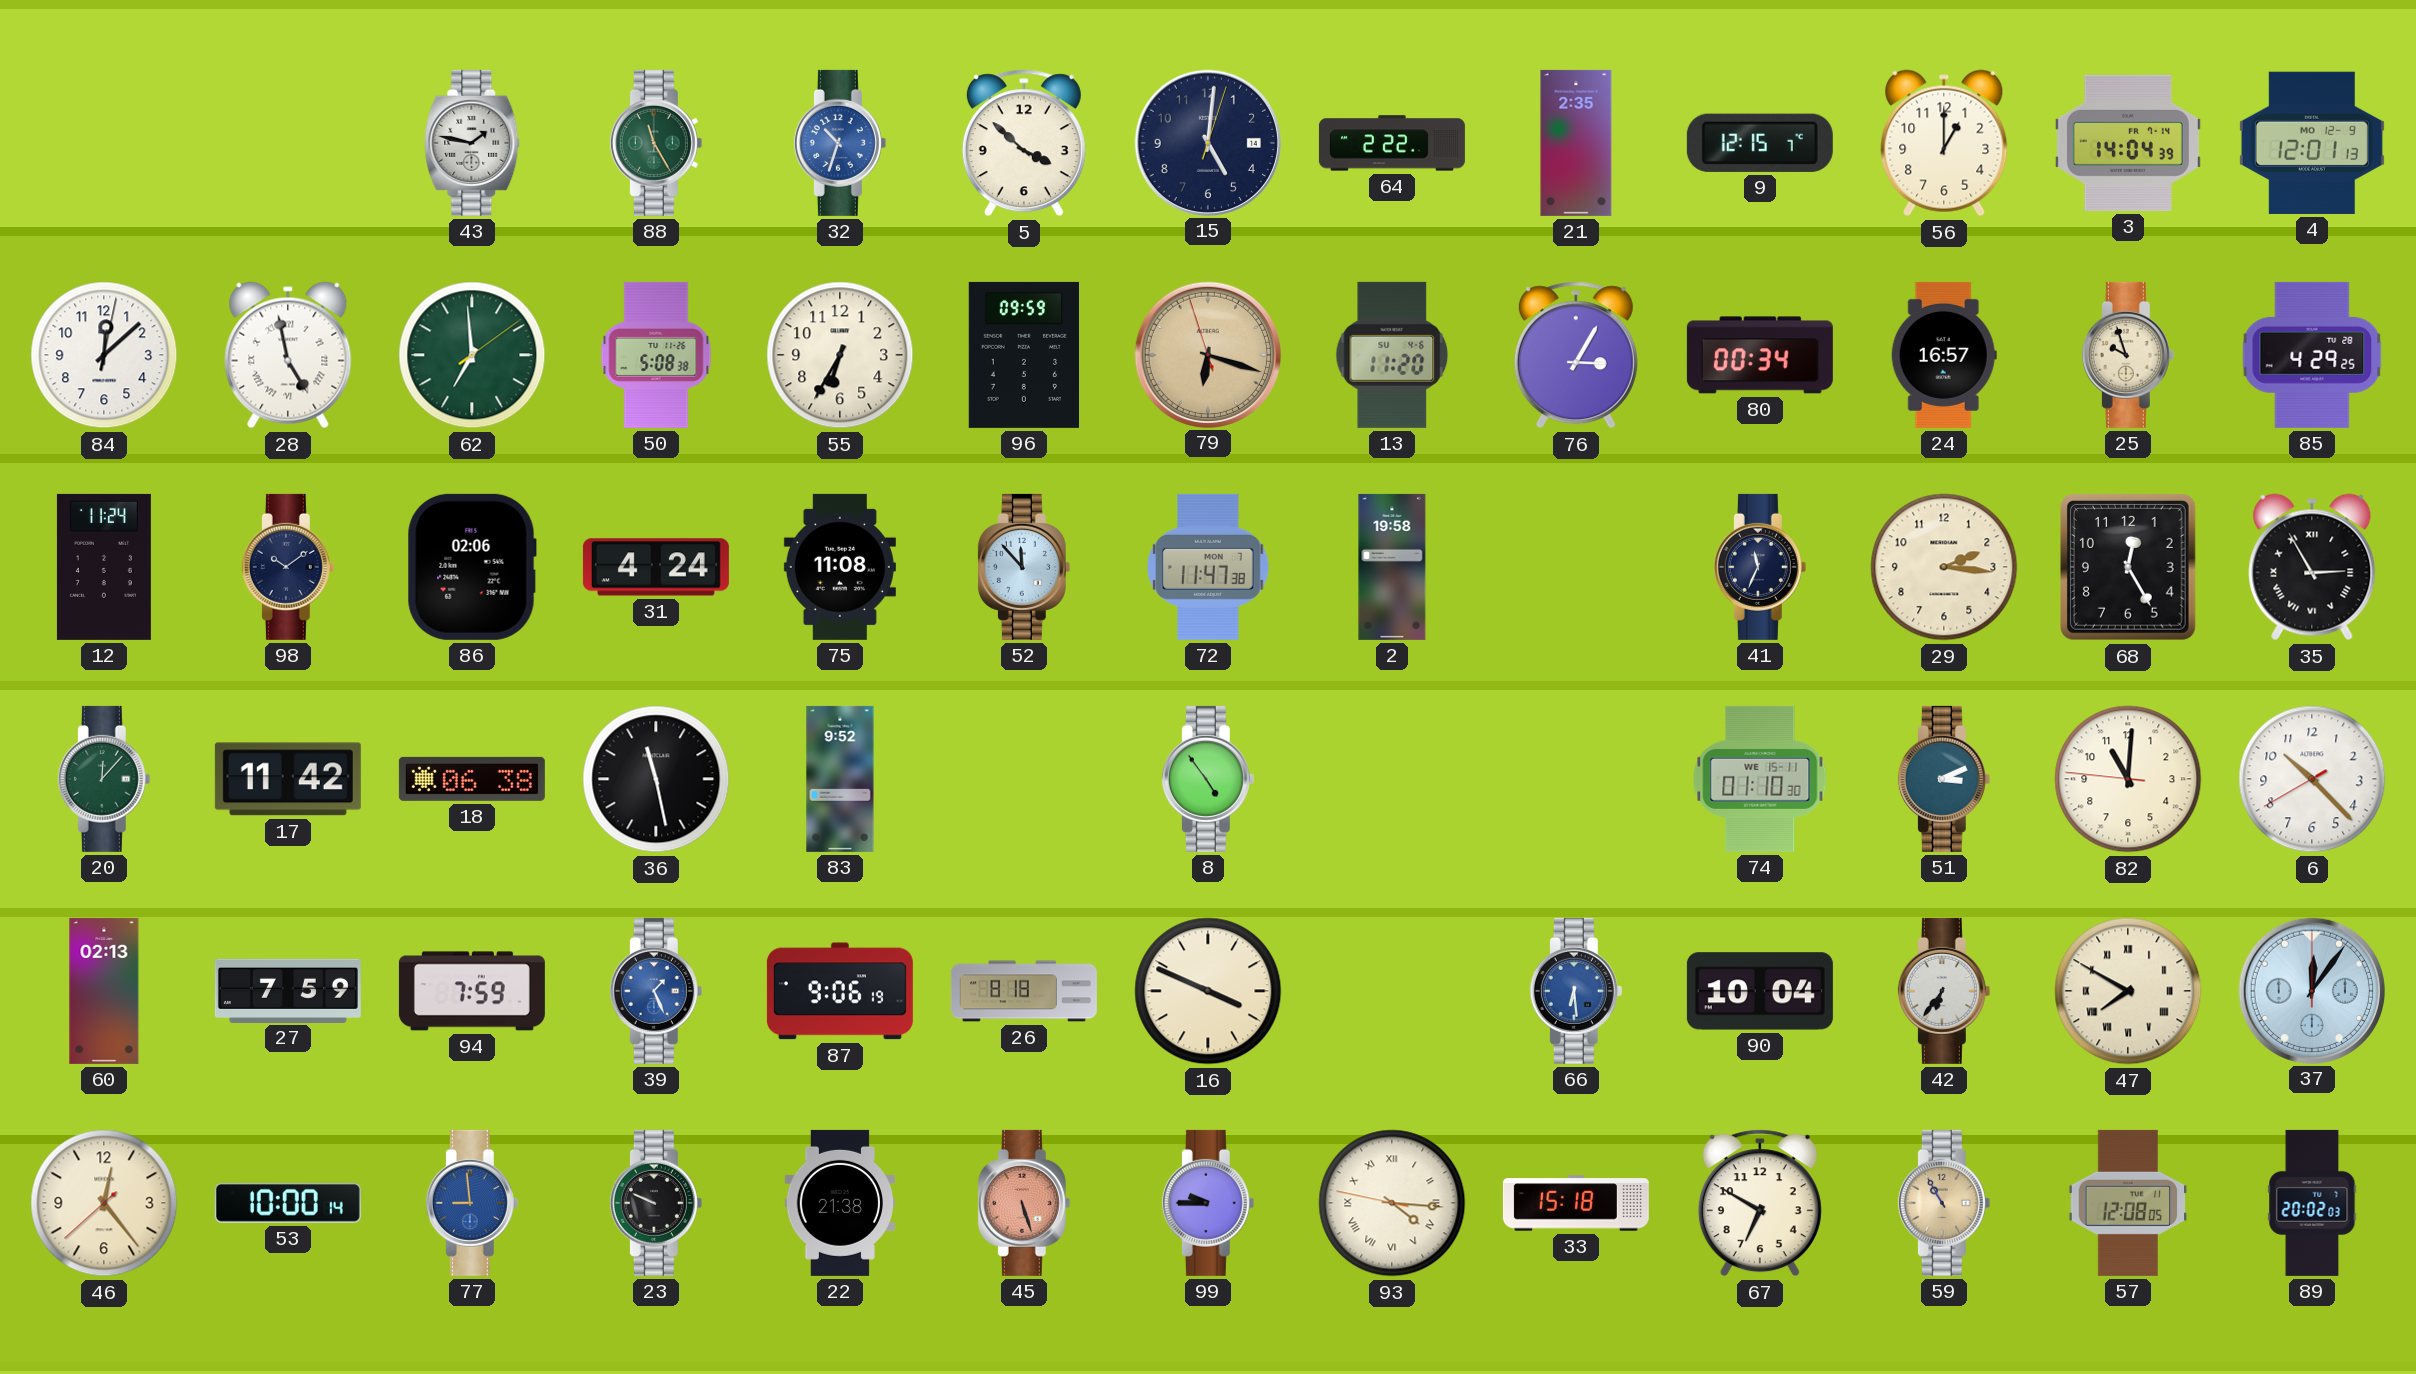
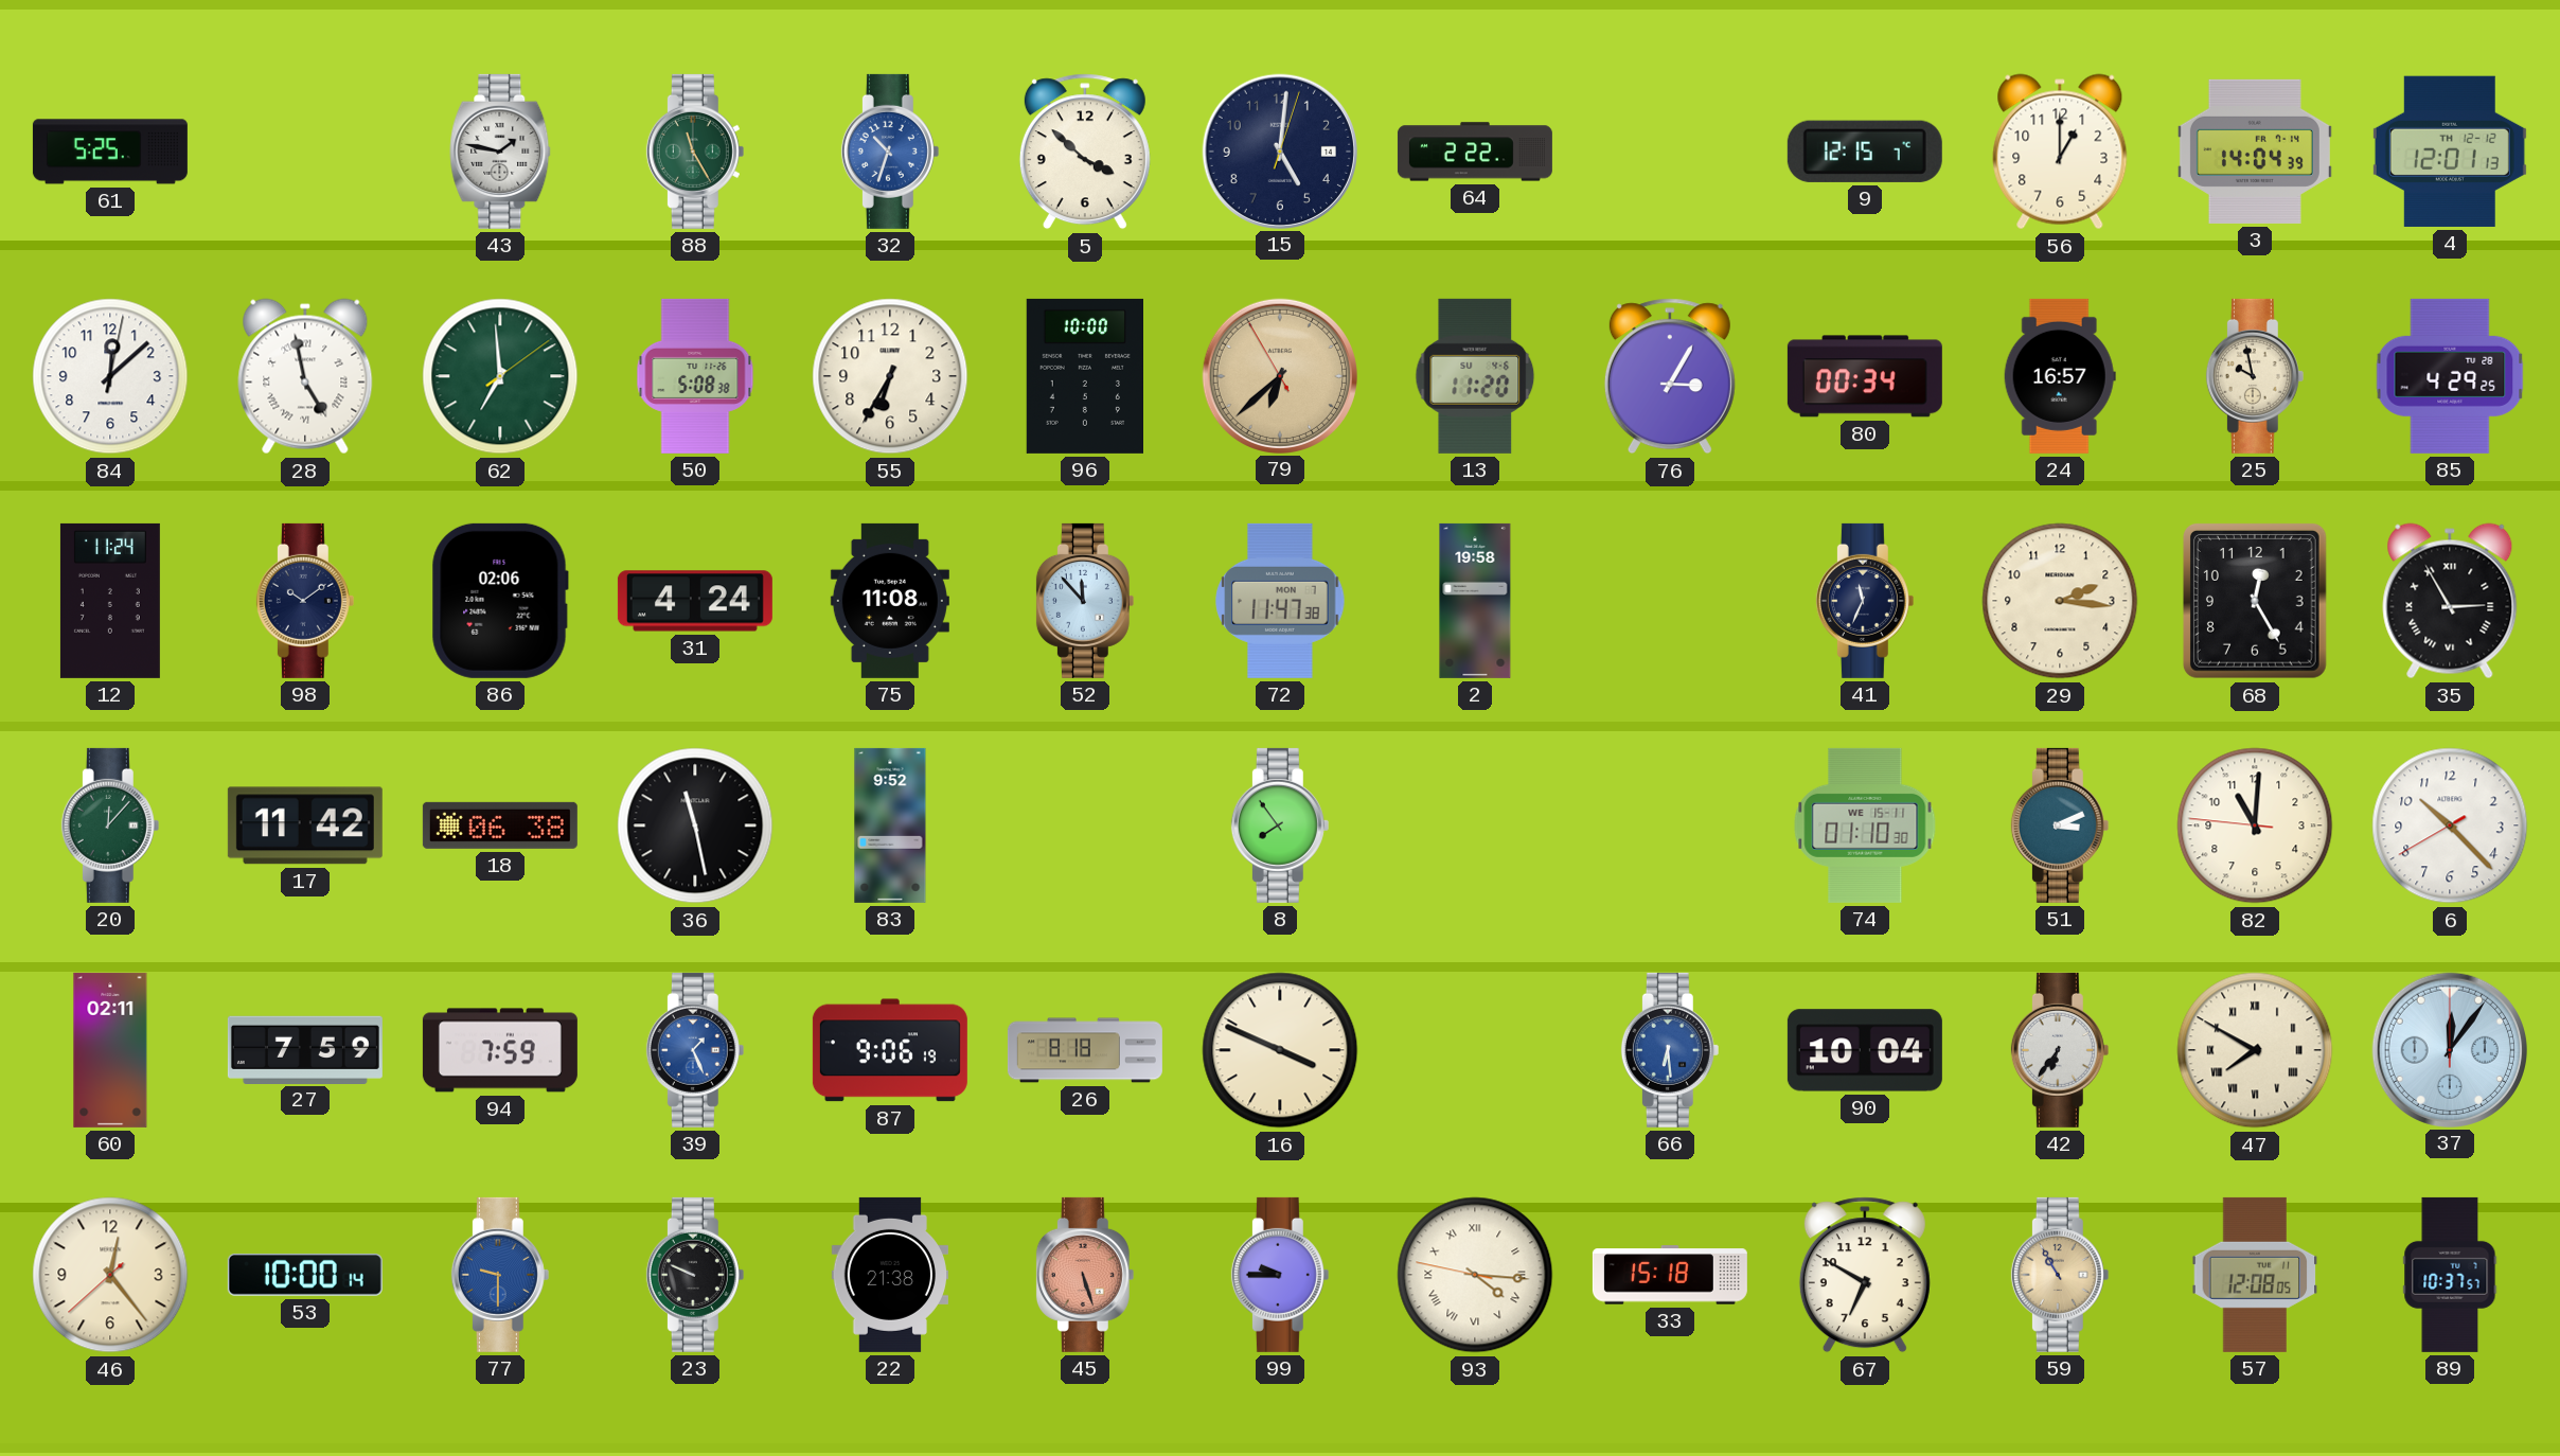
61: none -> 5:25 (110, 152)
21: 2:35 -> none (1576, 143)
4 date: MO 12-9 -> TH 12-12 (2450, 152)
96: 09:59 -> 10:00 (1084, 376)
79: 6:17 -> 6:37 (1279, 375)
25: 9:57 -> 9:58 (2255, 376)
8: 4:54 -> 7:54 (1280, 825)
60: 02:13 -> 02:11 (110, 1050)
77: 8:59 -> 9:30 (500, 1275)
89: 20:02 -> 10:37 (2450, 1275)
